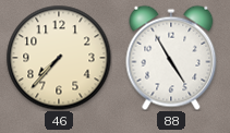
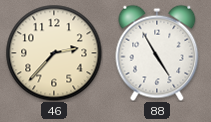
46: 7:37 -> 2:37 (54, 53)
